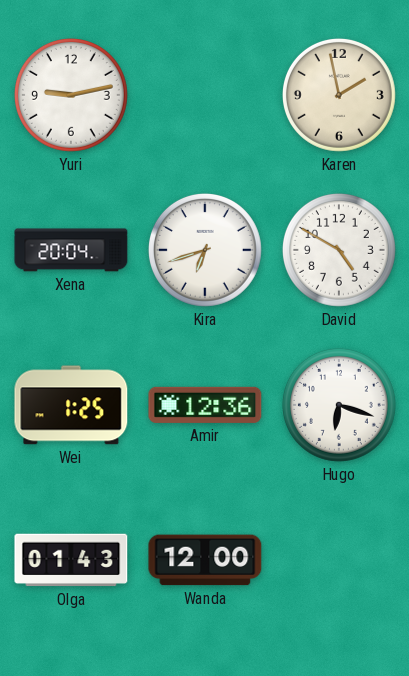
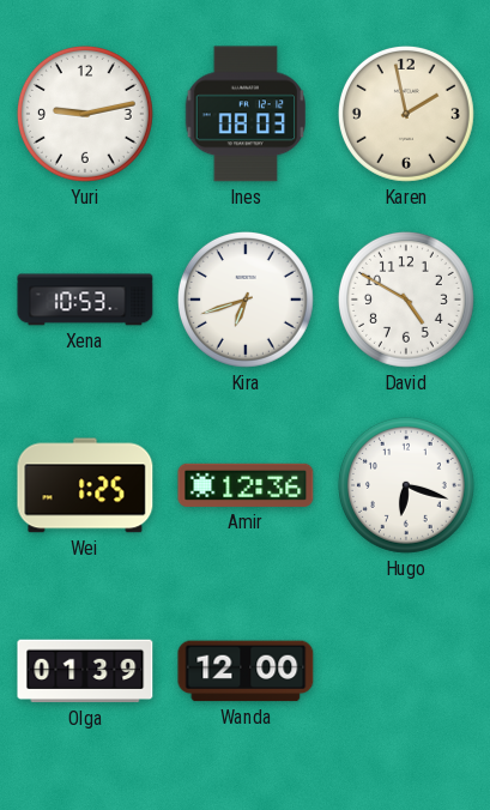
Ines: none -> 08:03 (244, 114)
Xena: 20:04 -> 10:53 (85, 300)
Olga: 01:43 -> 01:39 (85, 671)
